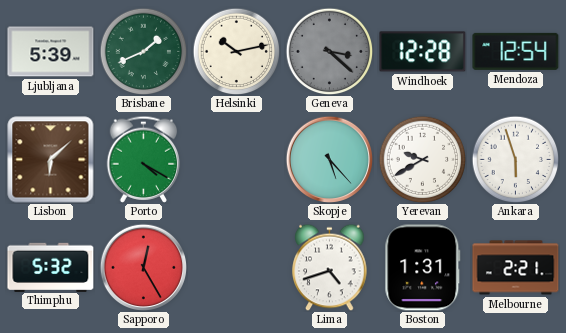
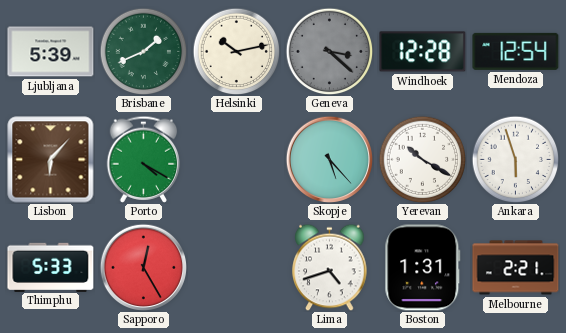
Lisbon: 6:08 -> 6:07 (51, 160)
Yerevan: 9:40 -> 10:20 (422, 159)
Thimphu: 5:32 -> 5:33 (51, 267)
